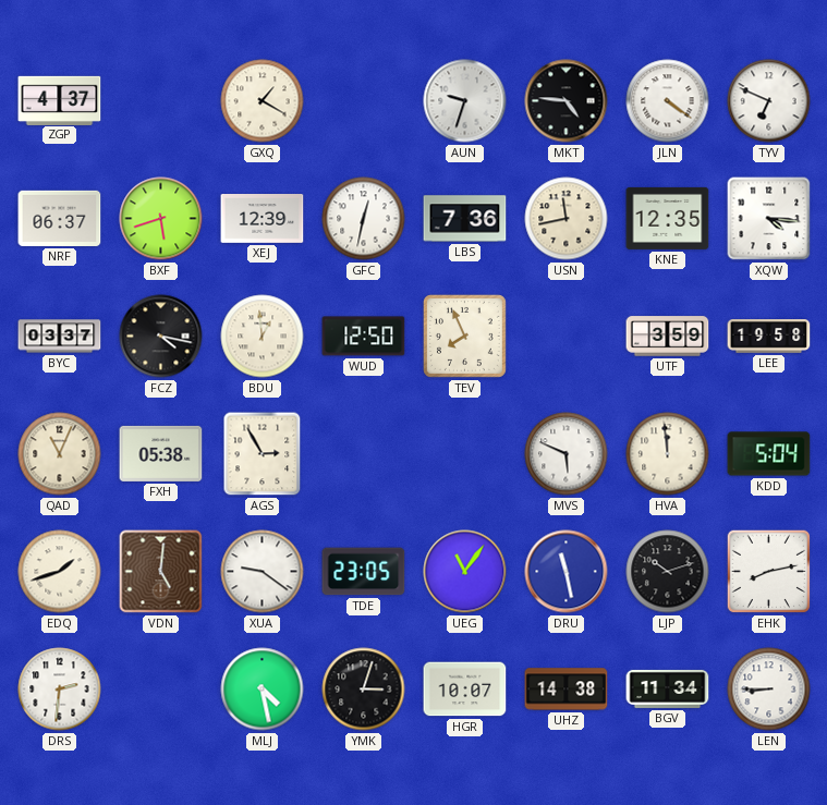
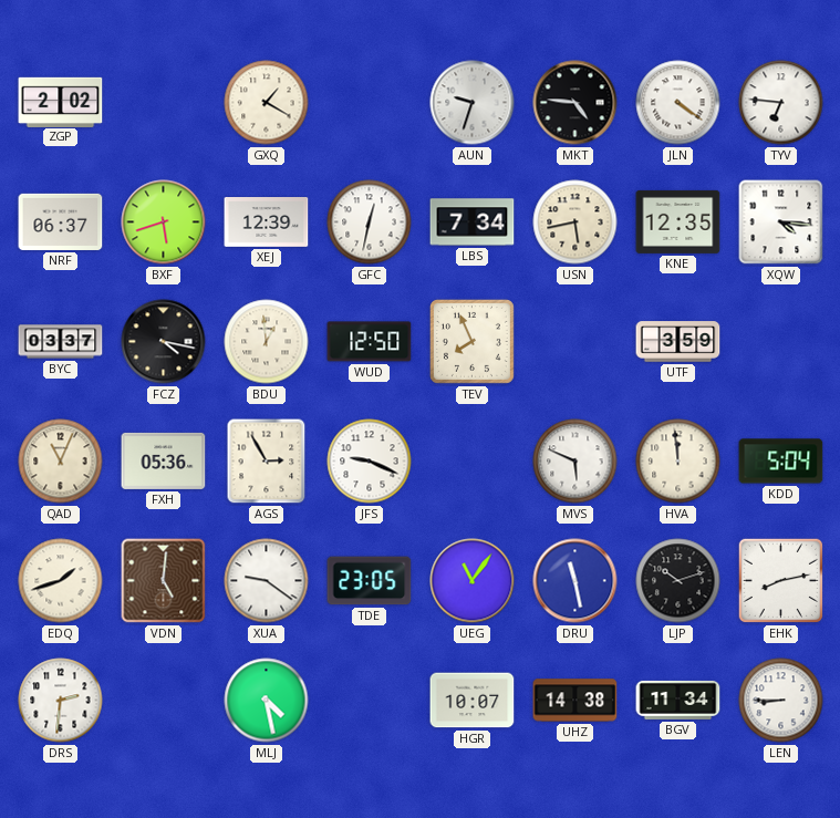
ZGP: 4:37 -> 2:02 (61, 102)
TYV: 6:49 -> 6:46 (781, 103)
LBS: 7:36 -> 7:34 (473, 222)
USN: 11:43 -> 5:43 (575, 222)
LEE: 19:58 -> none (769, 337)
FXH: 05:38 -> 05:36 (164, 460)
JFS: none -> 9:19 (370, 462)
YMK: 3:03 -> none (364, 690)
